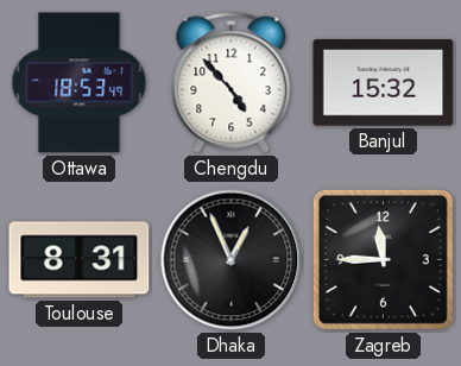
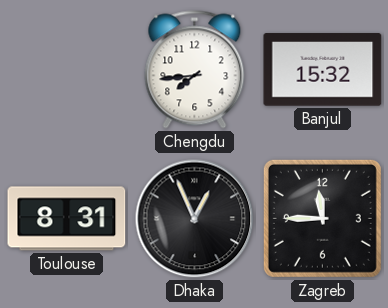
Ottawa: 18:53 -> none (80, 83)
Chengdu: 4:53 -> 7:44 (195, 70)
